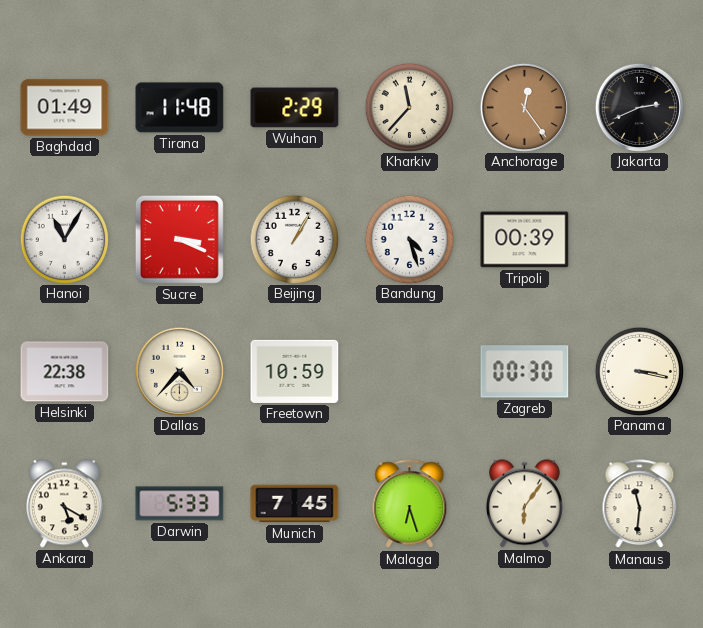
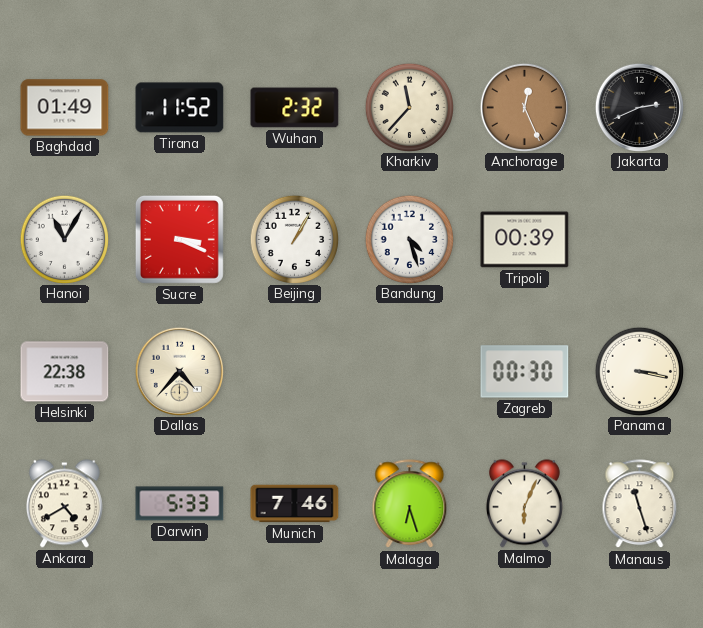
Tirana: 11:48 -> 11:52 (180, 108)
Wuhan: 2:29 -> 2:32 (295, 108)
Anchorage: 12:24 -> 12:26 (524, 107)
Freetown: 10:59 -> none (295, 371)
Ankara: 5:20 -> 4:40 (64, 504)
Munich: 7:45 -> 7:46 (295, 504)
Malmo: 6:06 -> 6:04 (524, 504)
Manaus: 11:31 -> 11:27 (640, 504)
